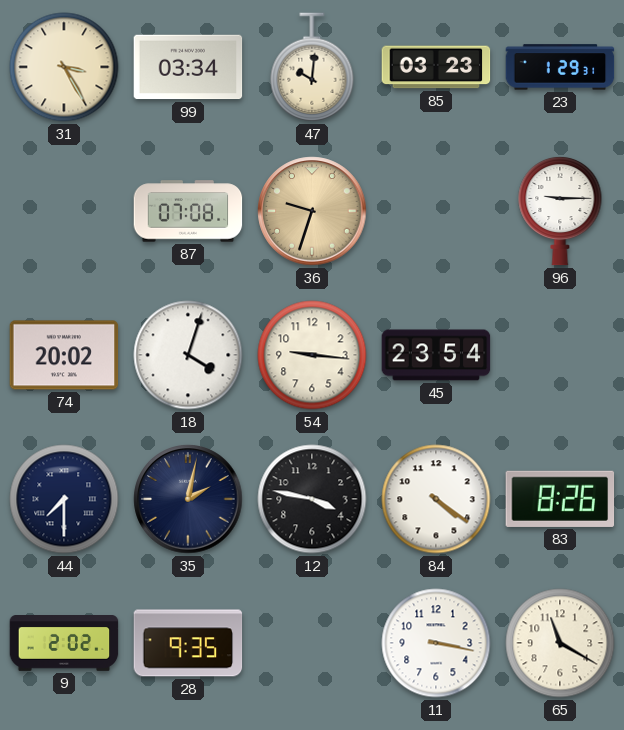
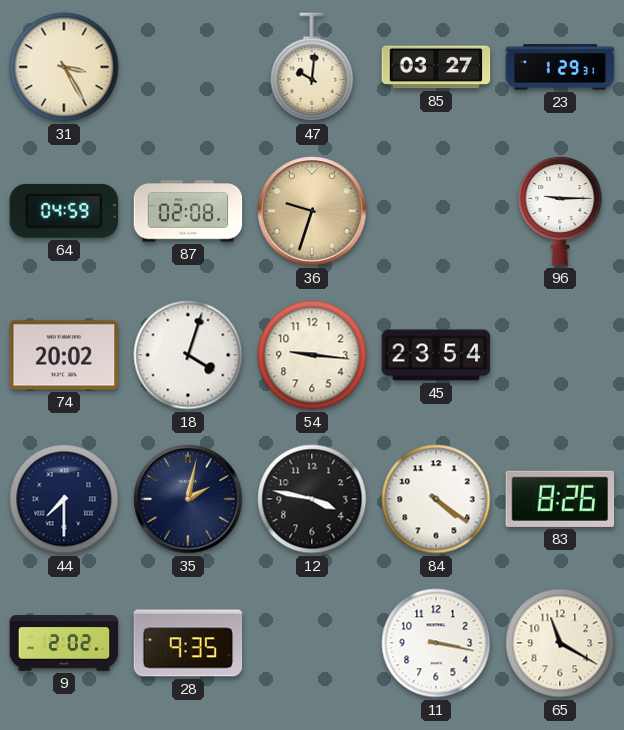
99: 03:34 -> none (188, 67)
85: 03:23 -> 03:27 (436, 67)
64: none -> 04:59 (63, 211)
87: 07:08 -> 02:08 (188, 211)
